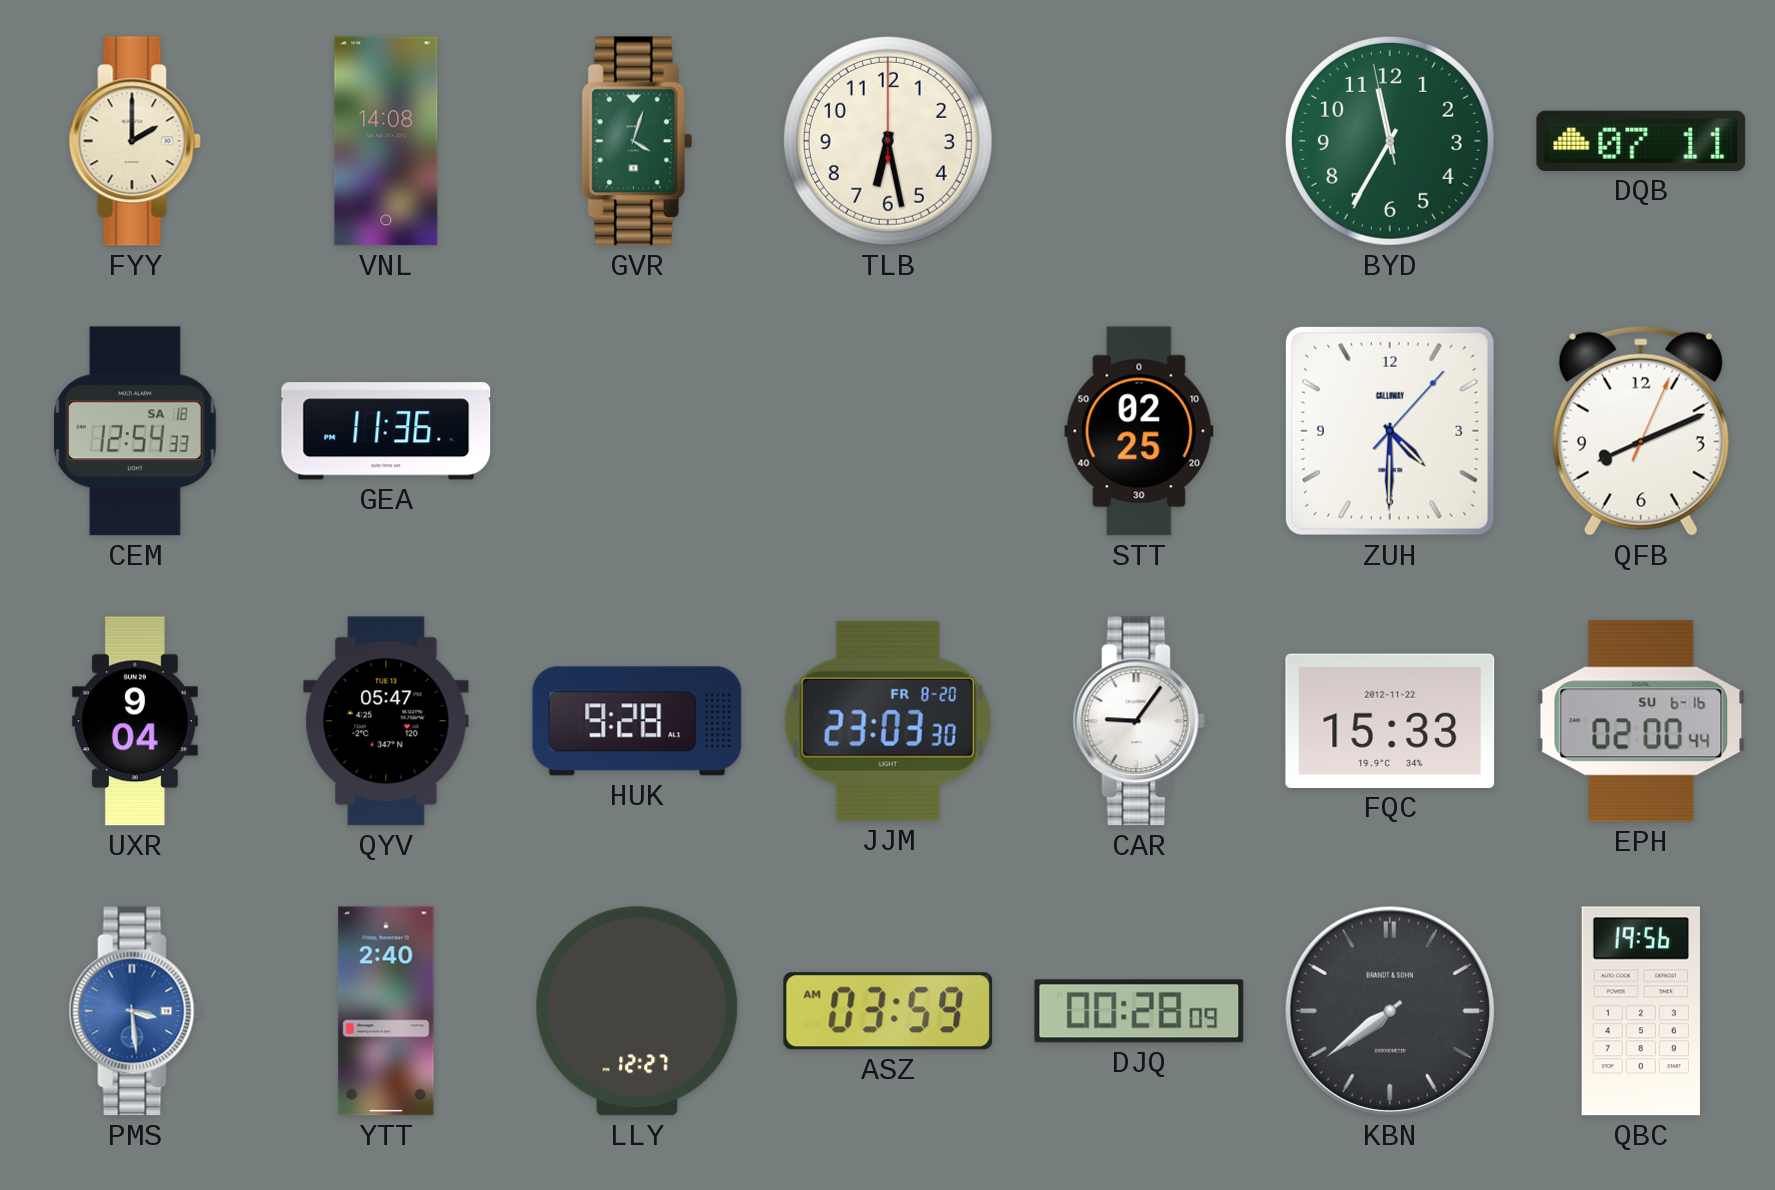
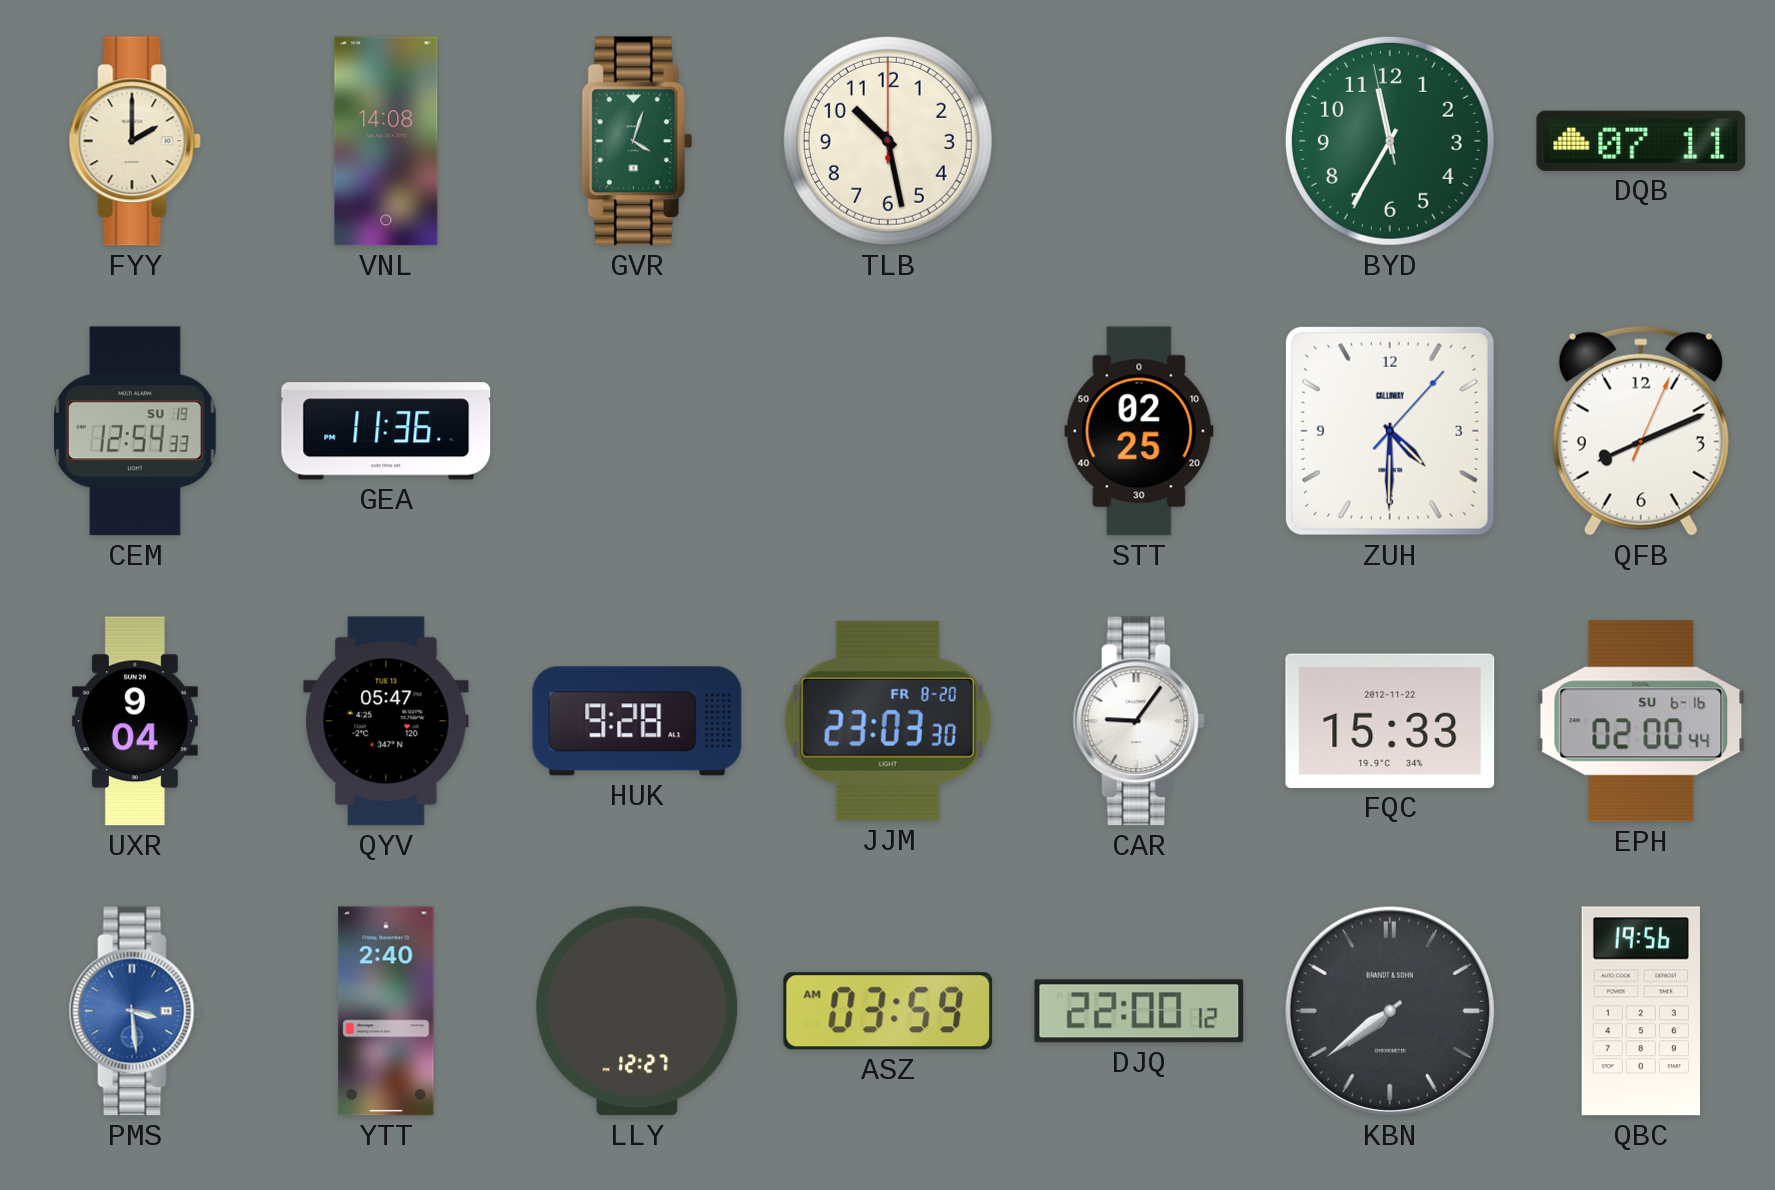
TLB: 6:28 -> 10:28 (888, 141)
CEM date: SA 18 -> SU 19 (135, 431)
DJQ: 00:28 -> 22:00 (1139, 1011)
